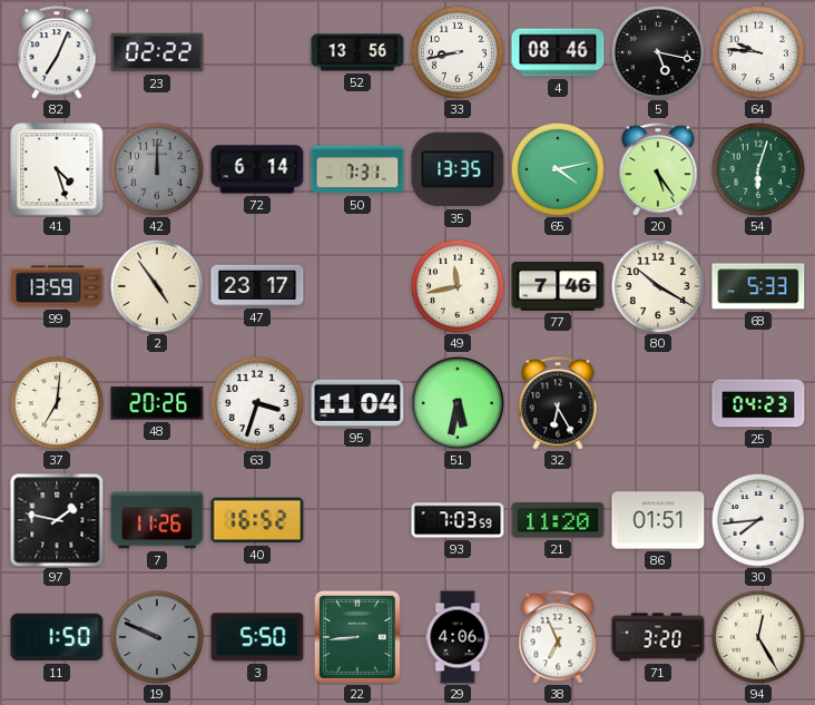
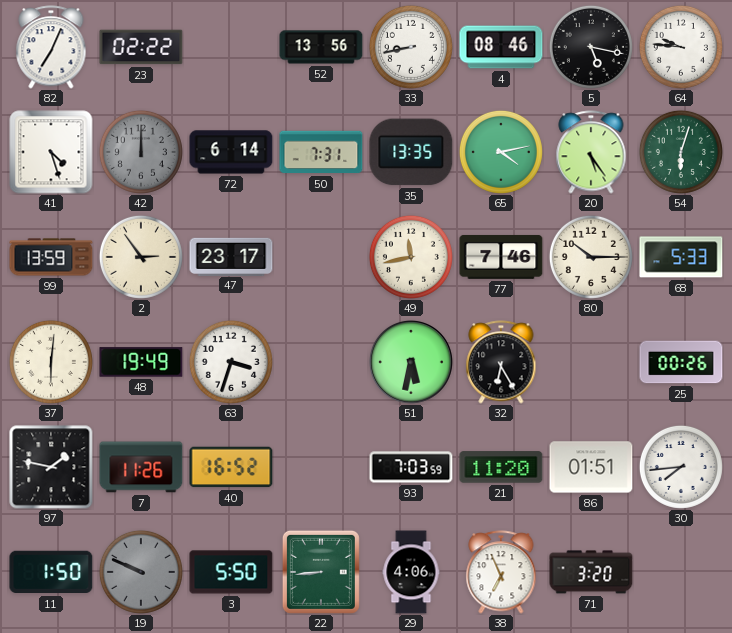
2: 4:54 -> 2:54 (141, 257)
80: 10:20 -> 10:15 (591, 257)
37: 7:01 -> 6:01 (51, 362)
48: 20:26 -> 19:49 (141, 362)
95: 11:04 -> none (357, 403)
25: 04:23 -> 00:26 (681, 362)
94: 12:25 -> none (758, 637)
